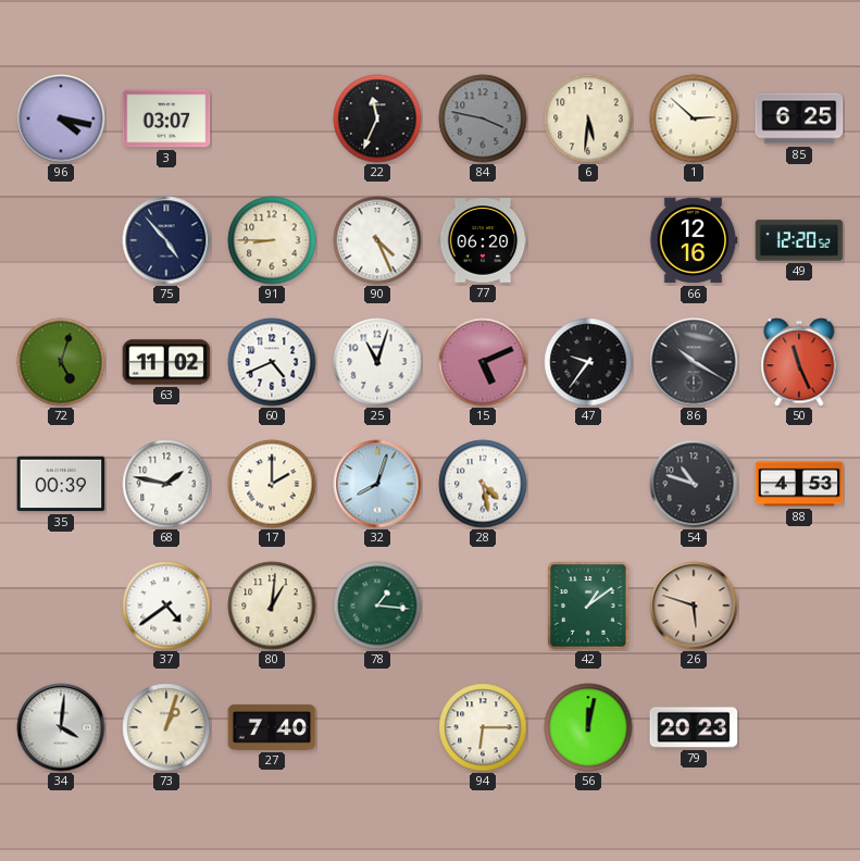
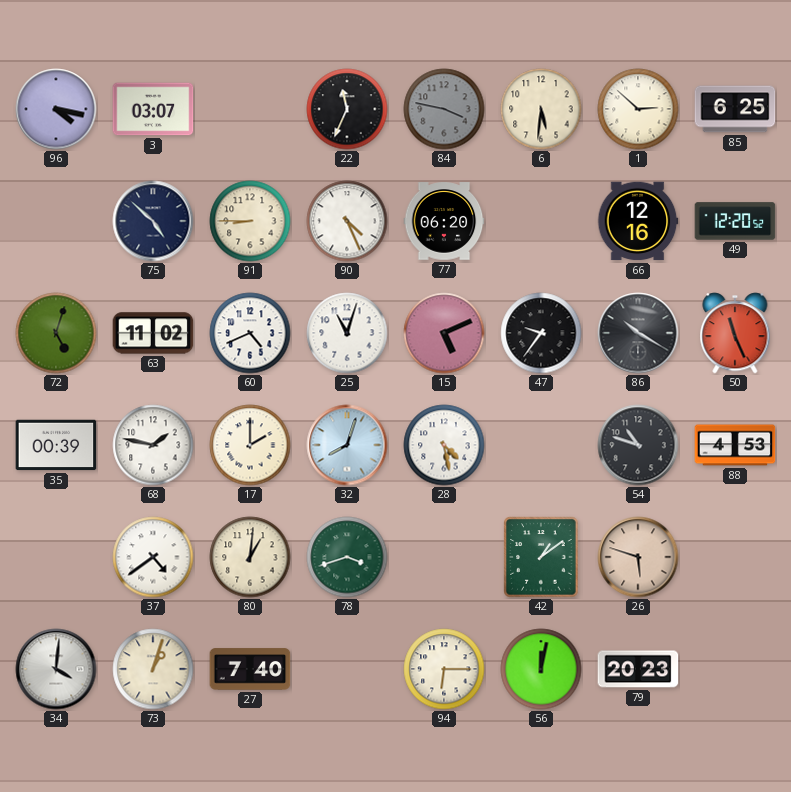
75: 4:53 -> 4:52 (153, 221)
78: 1:16 -> 3:42 (347, 557)
